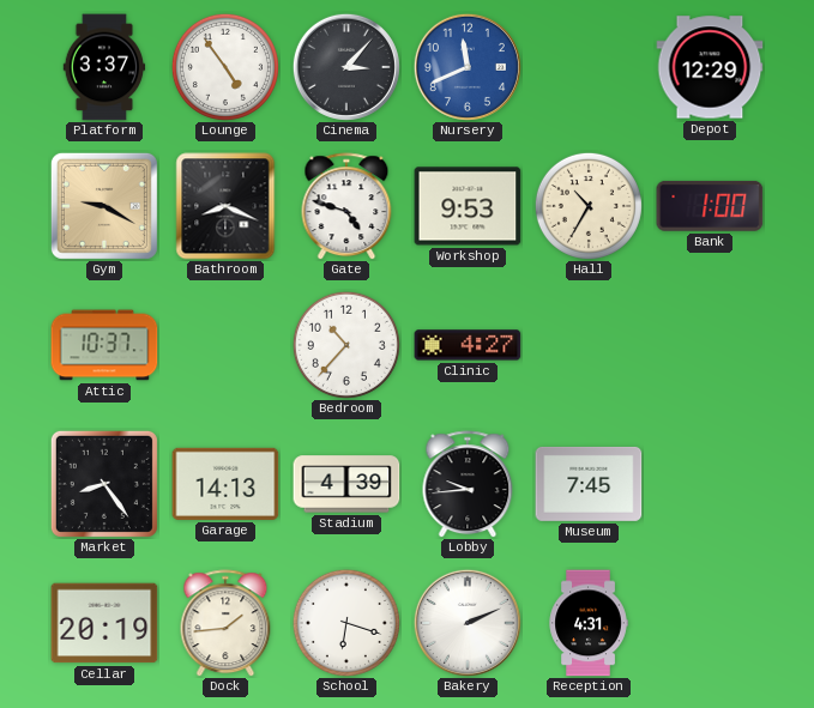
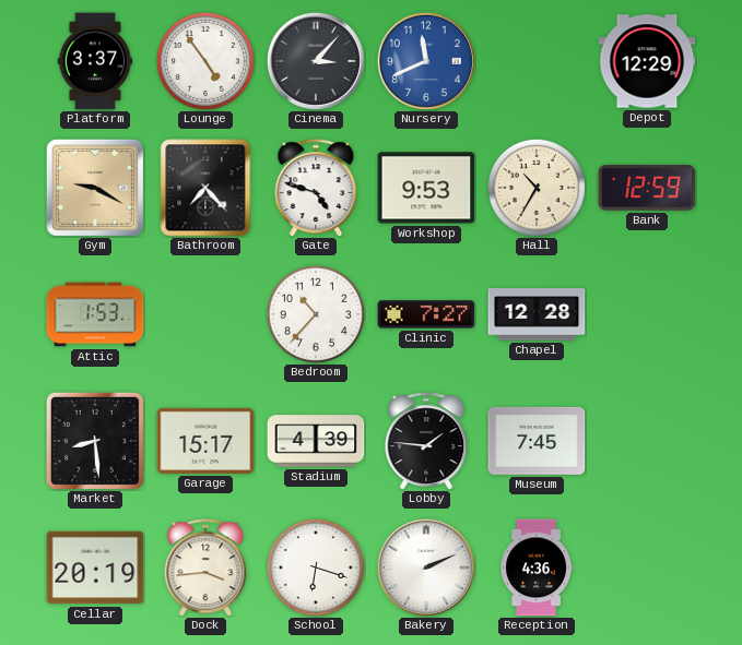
Bathroom: 8:19 -> 7:23 (205, 188)
Bank: 1:00 -> 12:59 (647, 188)
Attic: 10:37 -> 1:53 (95, 314)
Clinic: 4:27 -> 7:27 (426, 314)
Chapel: none -> 12:28 (537, 314)
Market: 8:24 -> 8:29 (95, 441)
Garage: 14:13 -> 15:17 (205, 441)
Lobby: 9:44 -> 1:46 (426, 441)
Dock: 1:44 -> 3:44 (205, 568)
Reception: 4:31 -> 4:36 (537, 568)
